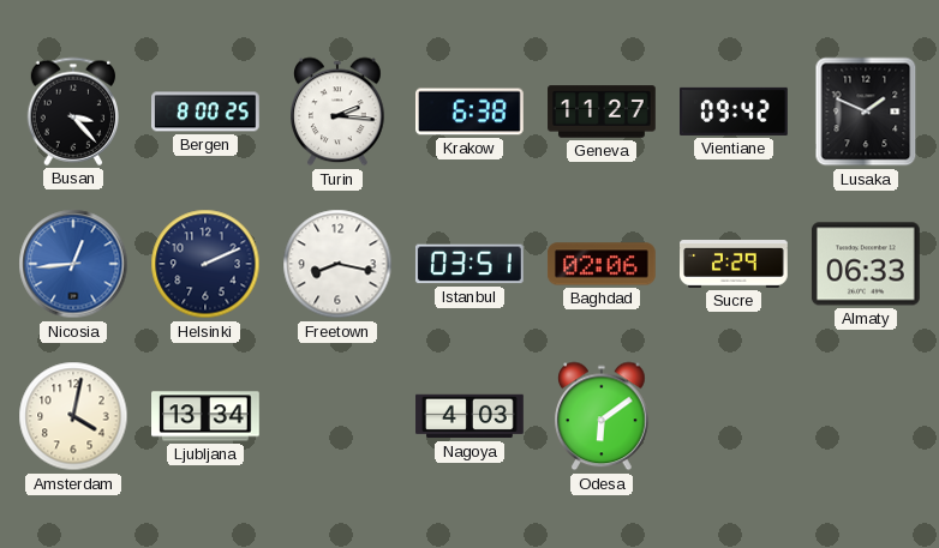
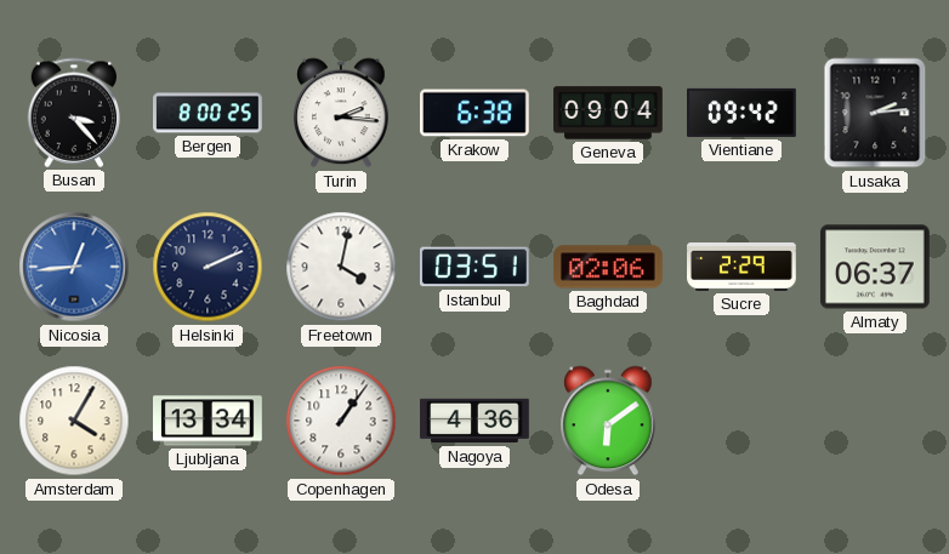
Geneva: 11:27 -> 09:04 (608, 113)
Lusaka: 1:49 -> 2:14 (875, 113)
Freetown: 8:17 -> 4:02 (341, 267)
Almaty: 06:33 -> 06:37 (875, 267)
Amsterdam: 4:02 -> 4:05 (74, 421)
Copenhagen: none -> 1:06 (341, 421)
Nagoya: 4:03 -> 4:36 (474, 421)
